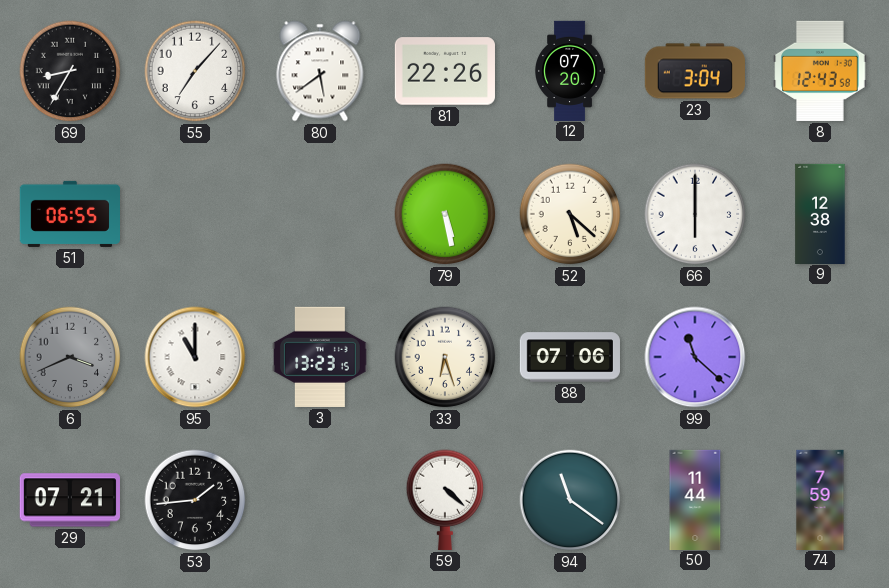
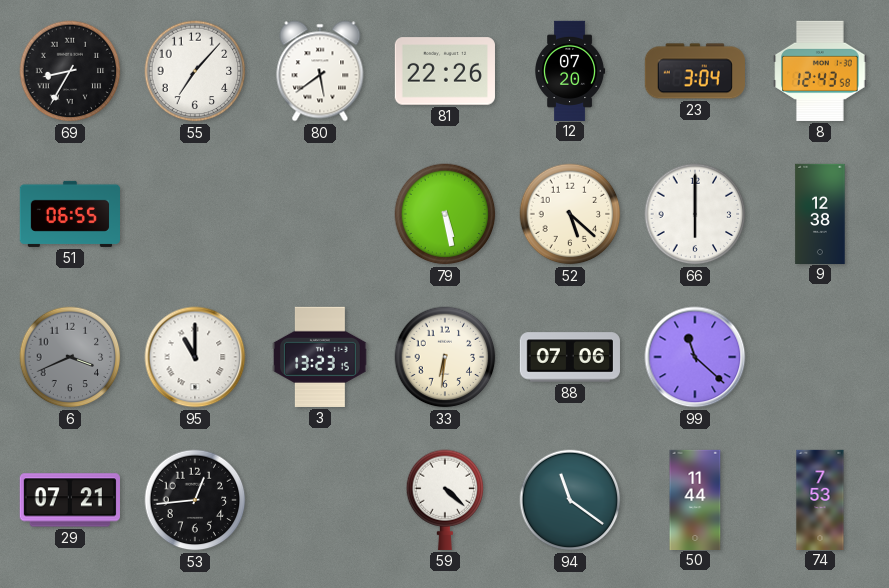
33: 6:27 -> 6:31 (445, 357)
53: 1:44 -> 12:44 (195, 500)
74: 7:59 -> 7:53 (820, 499)
